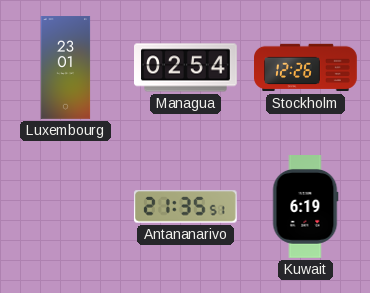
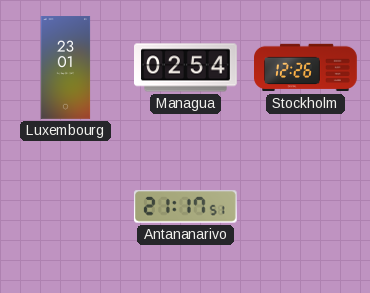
Antananarivo: 21:35 -> 21:17 (185, 207)
Kuwait: 6:19 -> none (305, 207)
